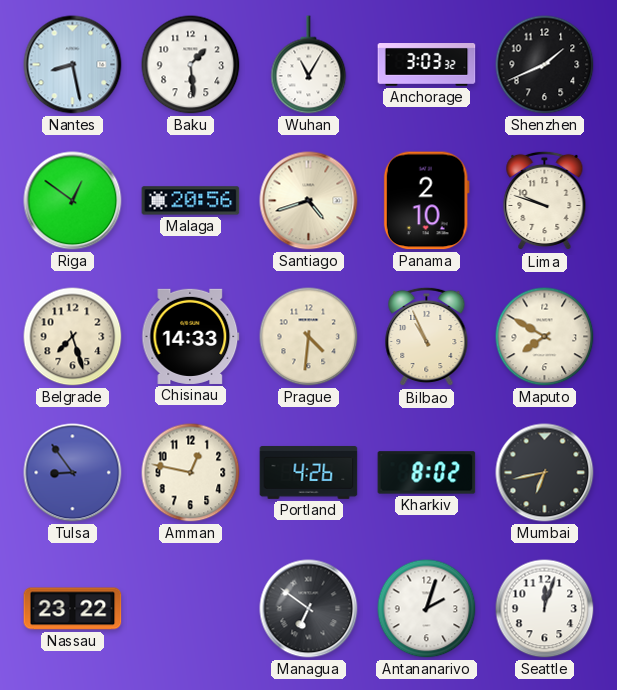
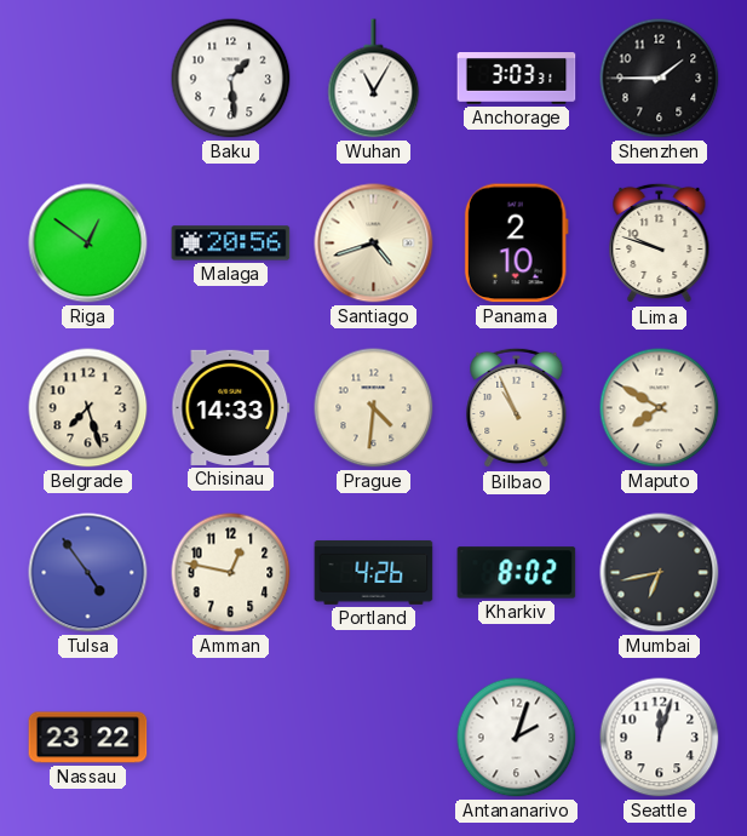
Nantes: 8:28 -> none (73, 65)
Anchorage: 3:03:32 -> 3:03:31 (517, 79)
Shenzhen: 1:41 -> 1:45 (660, 79)
Tulsa: 8:54 -> 4:54 (88, 573)
Managua: 6:51 -> none (309, 609)
